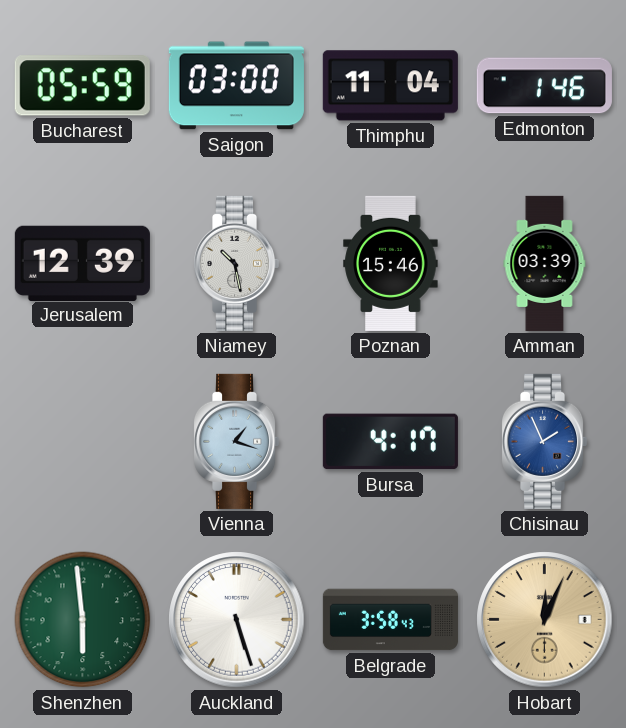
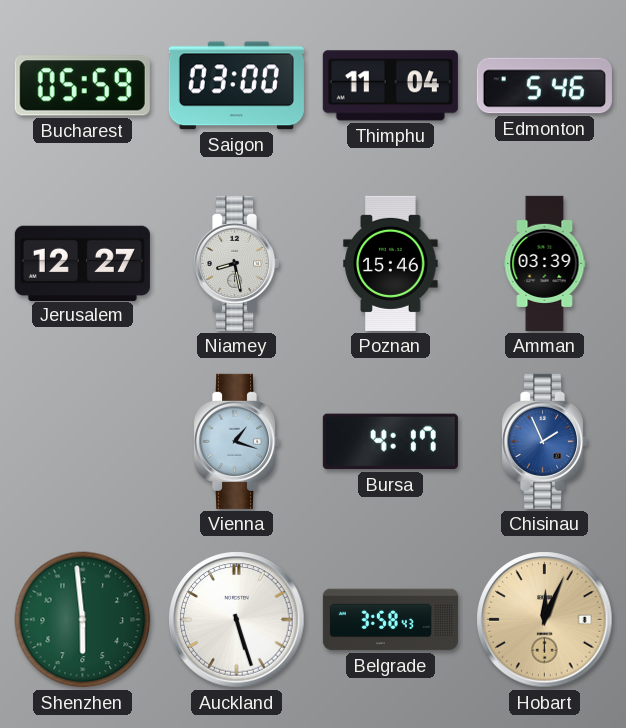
Edmonton: 1:46 -> 5:46 (544, 86)
Jerusalem: 12:39 -> 12:27 (82, 263)
Niamey: 10:28 -> 8:28 (237, 263)
